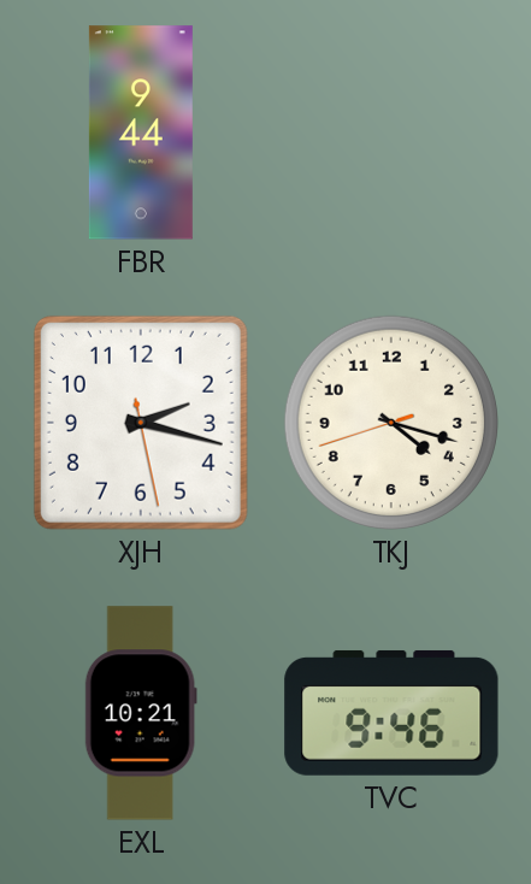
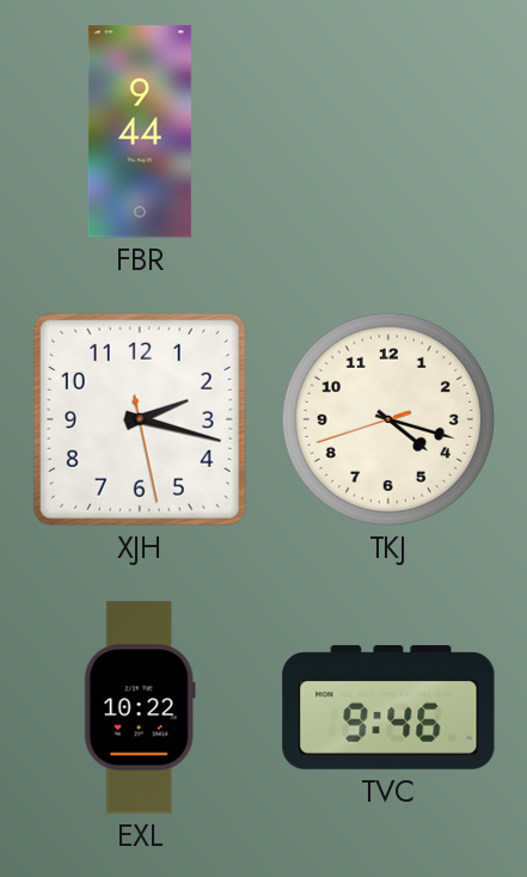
EXL: 10:21 -> 10:22 (140, 707)
